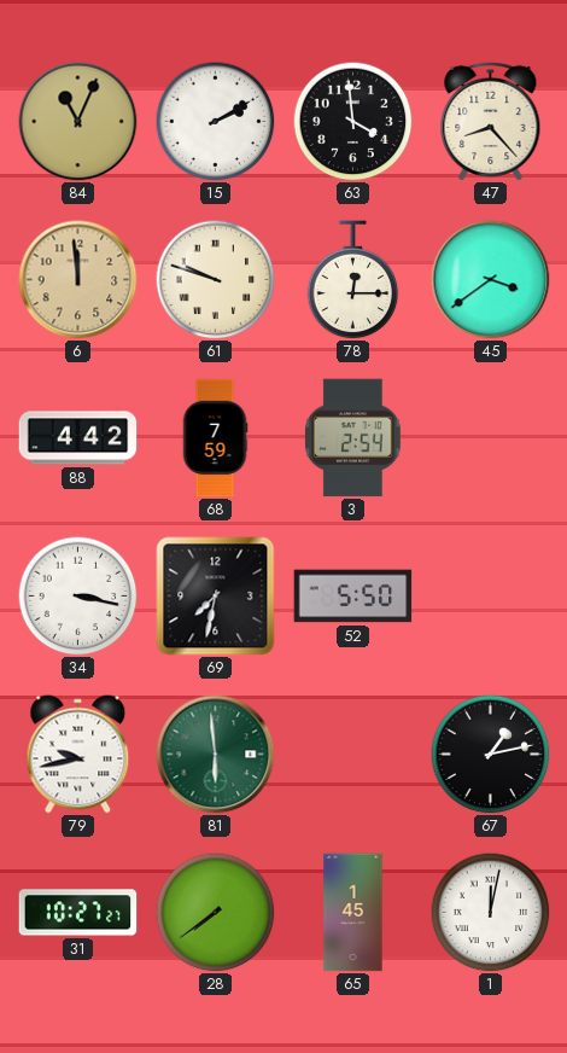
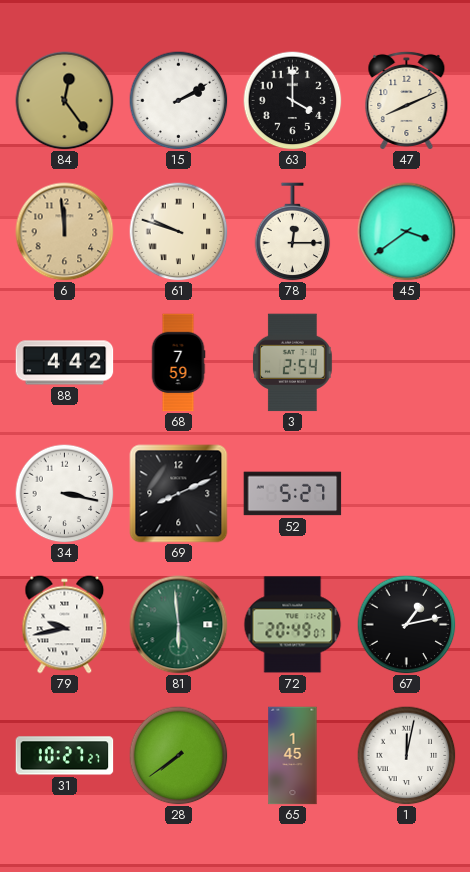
84: 11:04 -> 12:24 (65, 101)
63: 3:59 -> 4:00 (293, 101)
47: 8:23 -> 8:11 (407, 100)
69: 7:32 -> 8:11 (179, 494)
52: 5:50 -> 5:27 (293, 494)
72: none -> 20:49 (293, 625)
